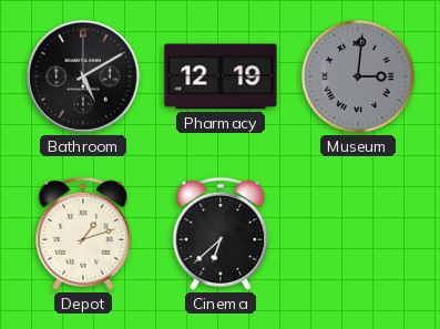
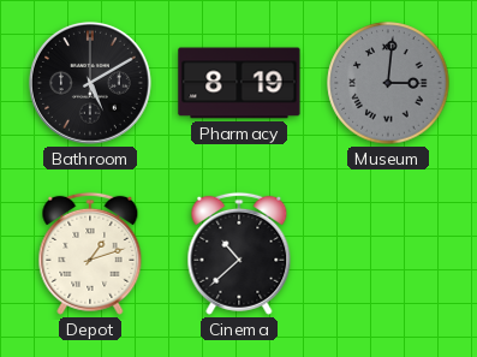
Pharmacy: 12:19 -> 8:19 (239, 83)
Cinema: 6:38 -> 10:38 (239, 254)
